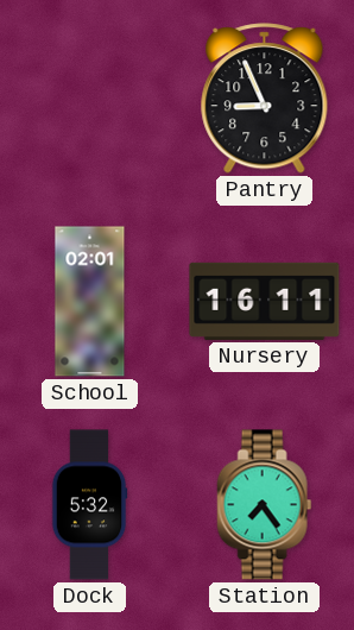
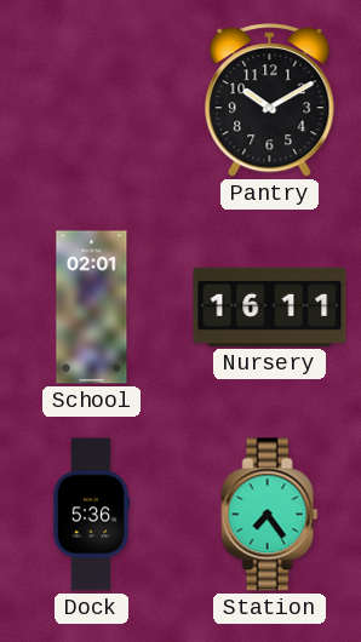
Pantry: 8:56 -> 10:10 (270, 101)
Dock: 5:32 -> 5:36 (91, 515)
